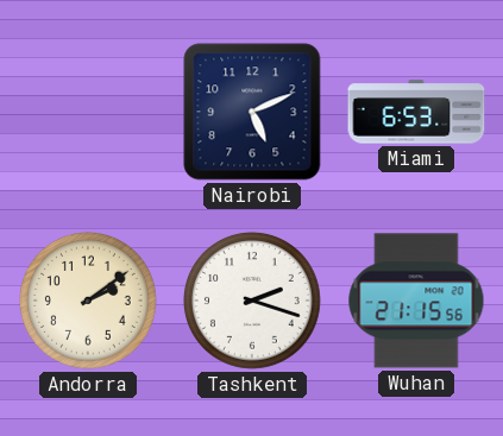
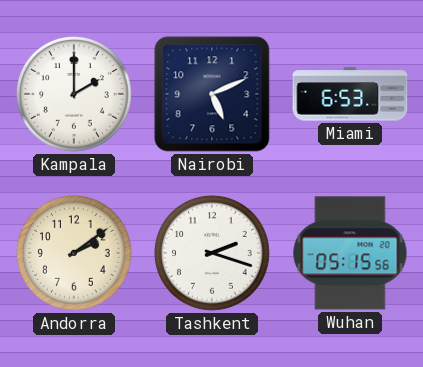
Kampala: none -> 2:00 (74, 94)
Wuhan: 21:15 -> 05:15 (350, 253)
